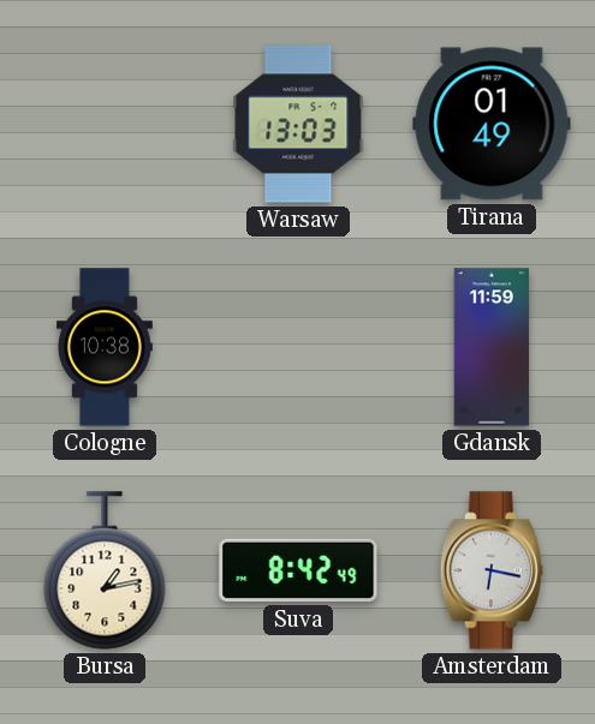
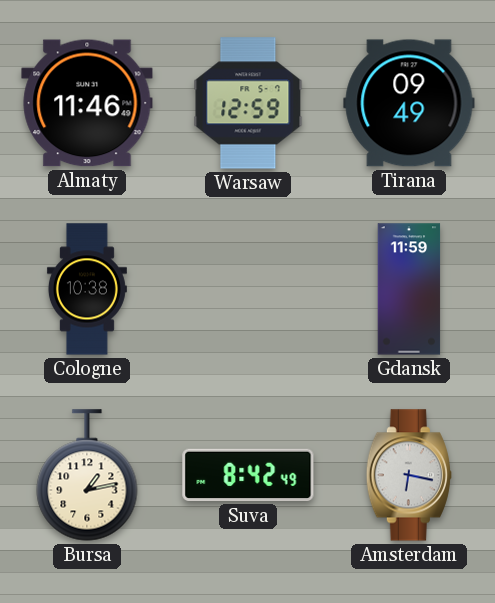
Almaty: none -> 11:46 (87, 103)
Warsaw: 13:03 -> 12:59 (248, 103)
Tirana: 01:49 -> 09:49 (409, 103)
